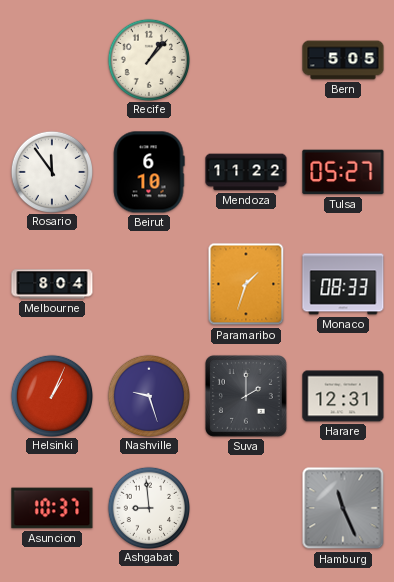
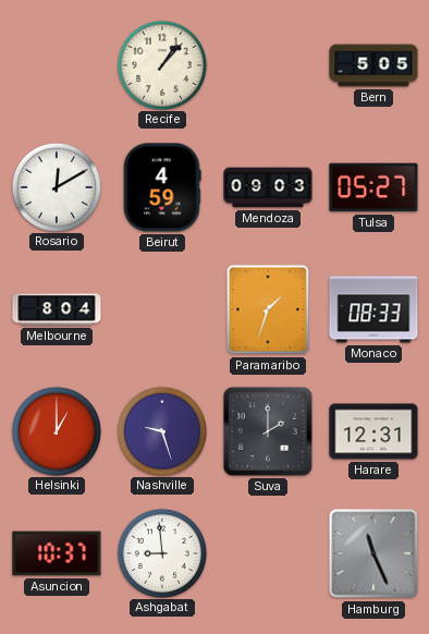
Rosario: 11:54 -> 12:10 (56, 186)
Beirut: 6:10 -> 4:59 (162, 187)
Mendoza: 11:22 -> 09:03 (268, 187)
Helsinki: 1:04 -> 1:00 (56, 430)
